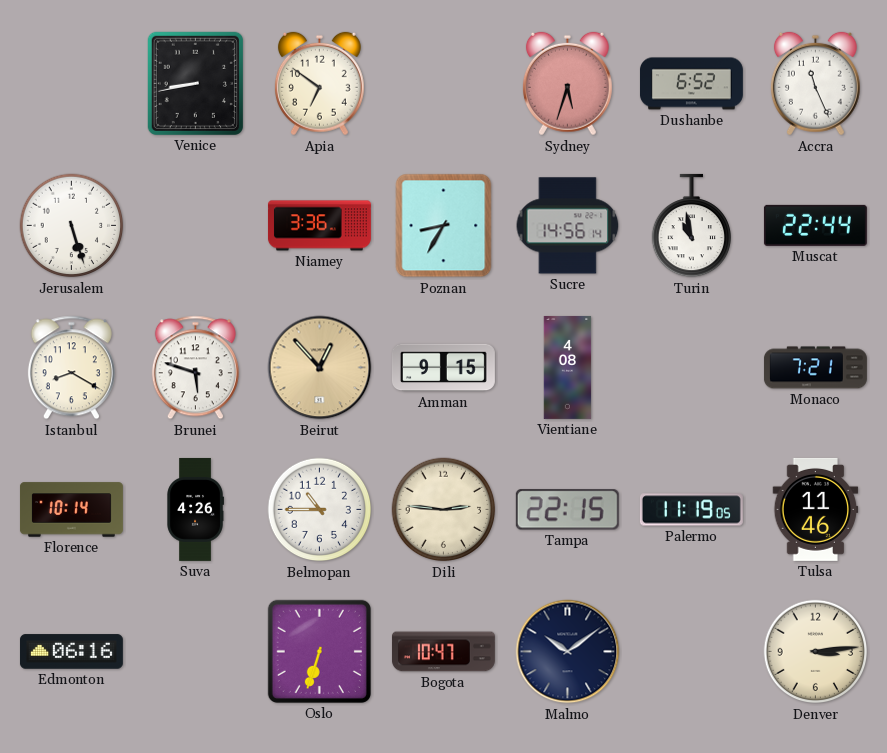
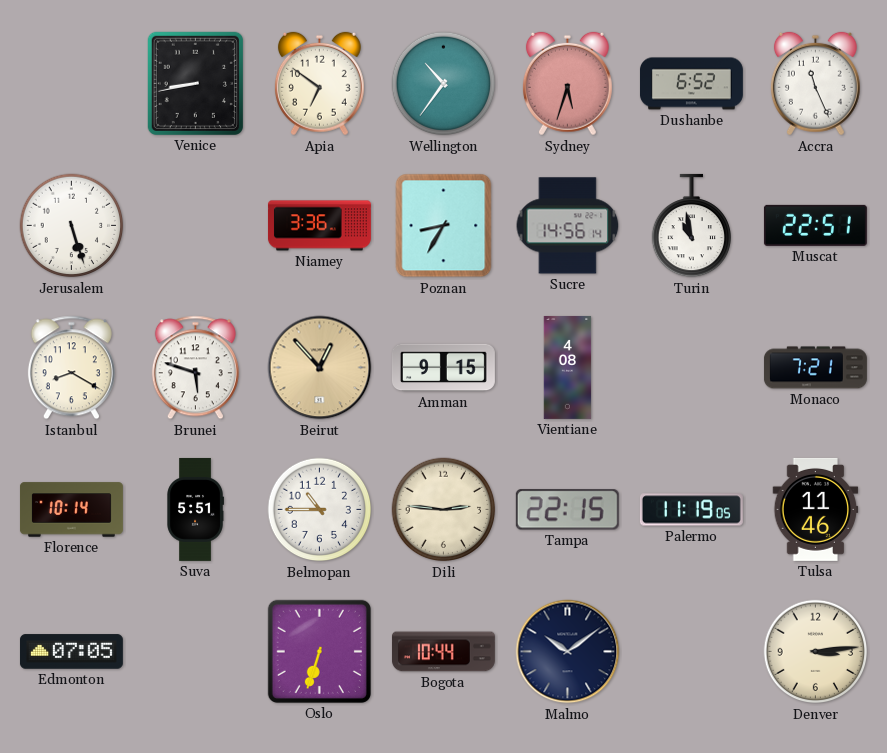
Wellington: none -> 10:36 (444, 84)
Muscat: 22:44 -> 22:51 (815, 225)
Suva: 4:26 -> 5:51 (195, 509)
Edmonton: 06:16 -> 07:05 (71, 652)
Bogota: 10:47 -> 10:44 (443, 652)
